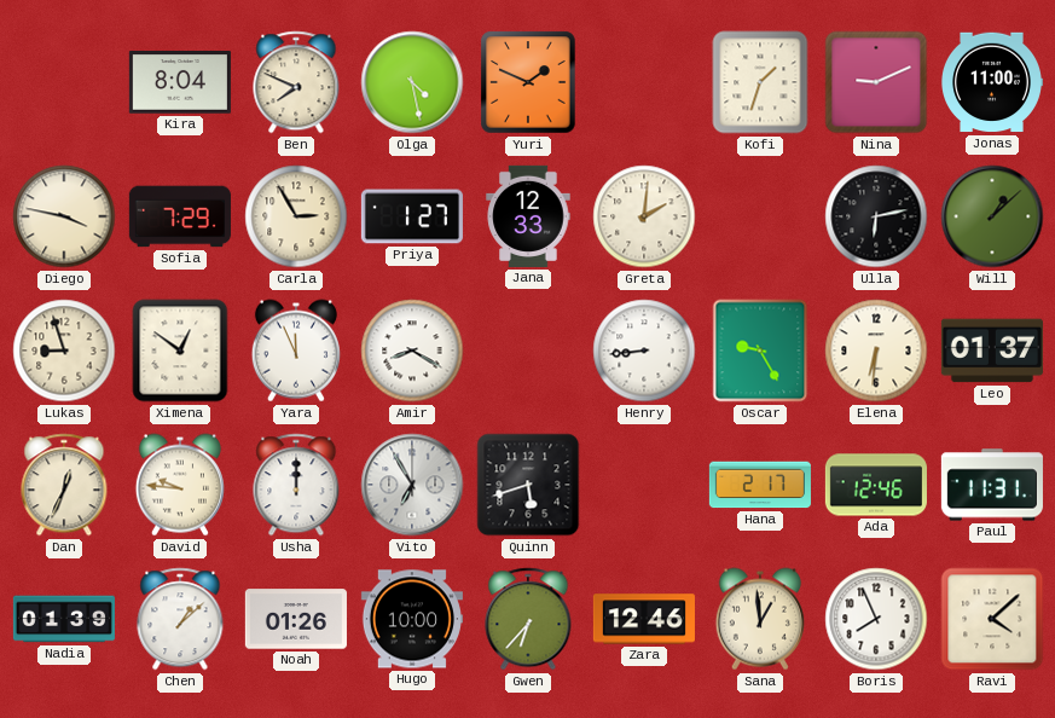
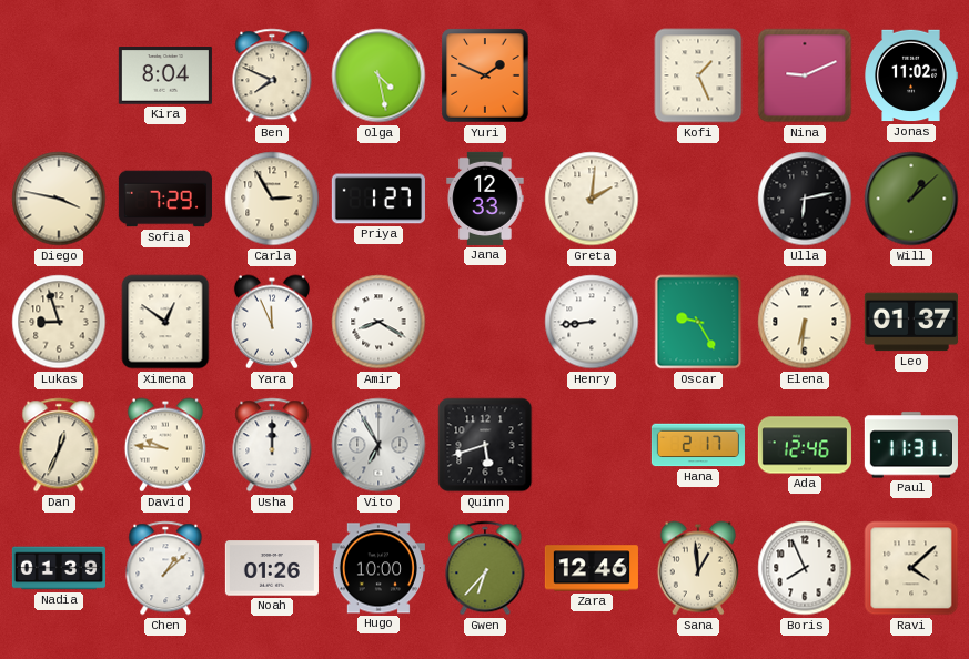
Kofi: 1:33 -> 1:26 (698, 75)
Jonas: 11:00 -> 11:02 (911, 75)
